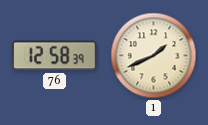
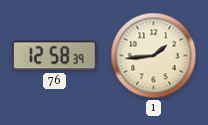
1: 1:41 -> 1:44 (154, 56)
